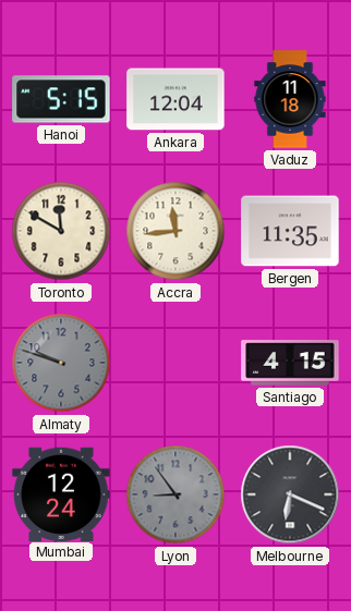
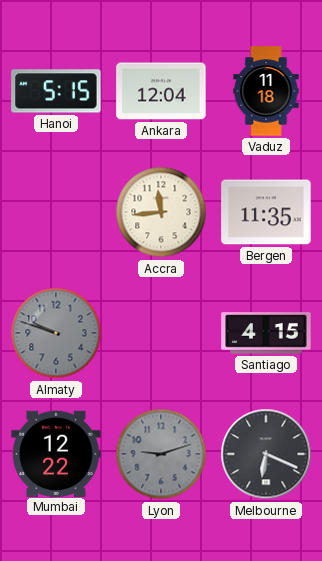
Toronto: 11:50 -> none (61, 231)
Mumbai: 12:24 -> 12:22 (56, 453)
Lyon: 8:54 -> 9:12 (161, 454)
